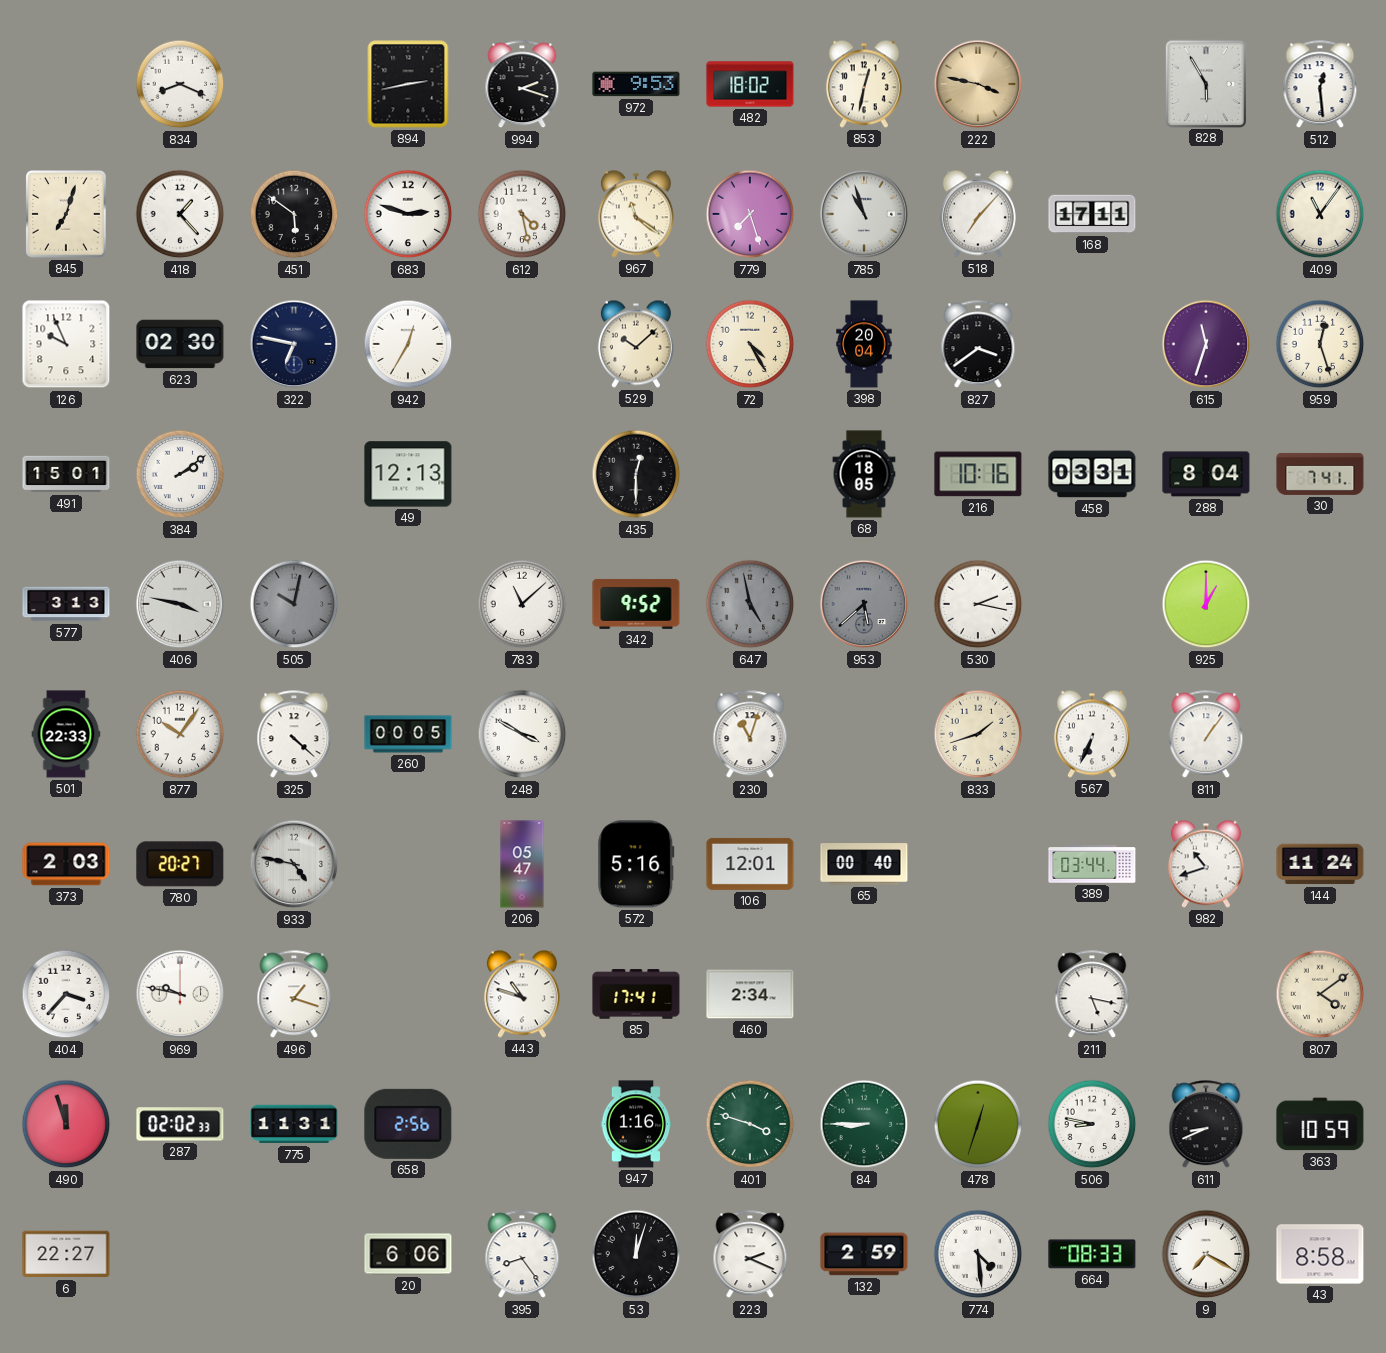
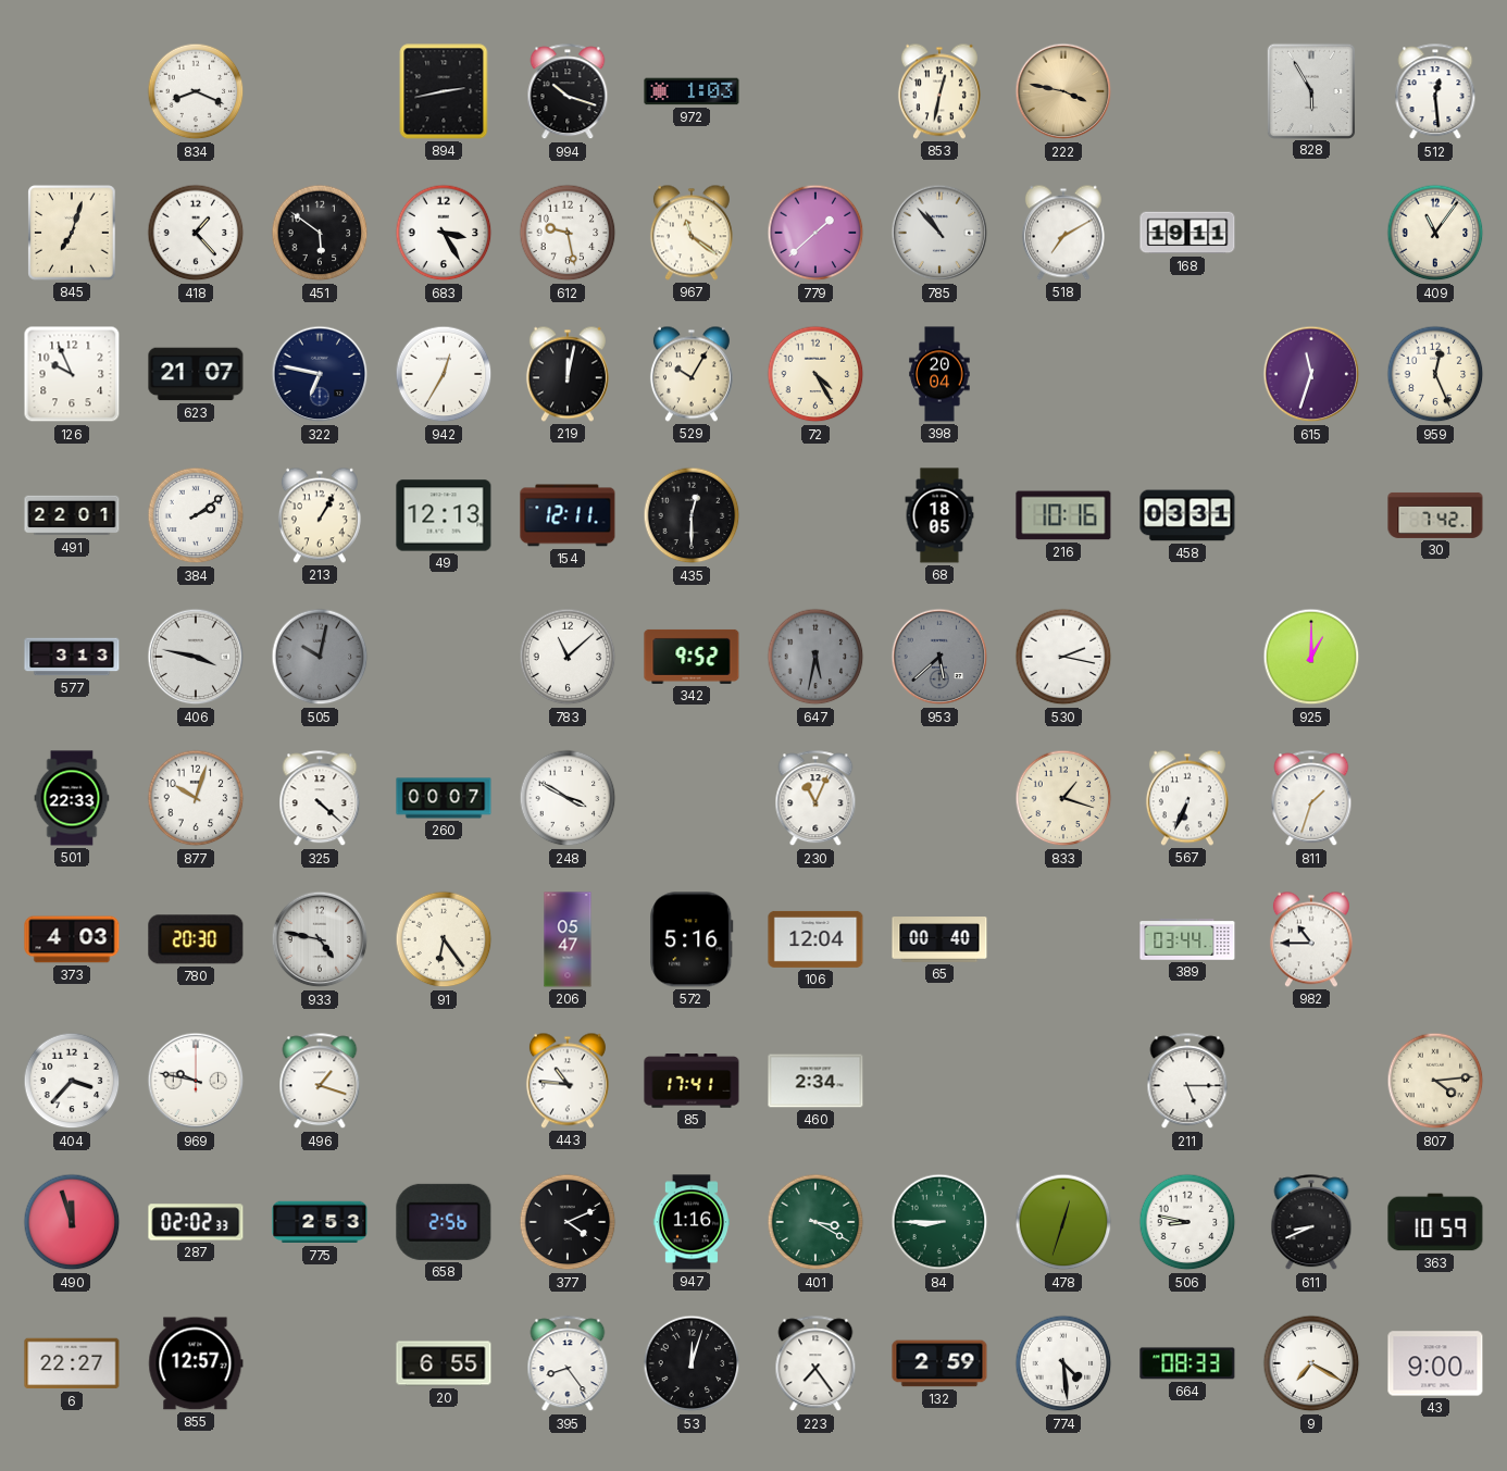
994: 2:18 -> 10:18 (568, 92)
972: 9:53 -> 1:03 (692, 91)
482: 18:02 -> none (750, 84)
683: 2:48 -> 3:25 (444, 233)
612: 4:28 -> 9:28 (568, 233)
779: 7:27 -> 1:38 (815, 233)
785: 10:57 -> 10:53 (939, 233)
518: 7:07 -> 7:10 (1063, 233)
168: 17:11 -> 19:11 (1187, 233)
623: 02:30 -> 21:07 (196, 374)
219: none -> 12:02 (568, 374)
529: 10:08 -> 10:05 (692, 374)
827: 3:39 -> none (978, 345)
959: 12:27 -> 12:26 (1435, 374)
491: 15:01 -> 22:01 (72, 515)
213: none -> 1:05 (320, 515)
154: none -> 12:11 (568, 515)
288: 8:04 -> none (1206, 474)
30: 7:41 -> 7:42 (1435, 515)
647: 4:58 -> 5:32 (815, 657)
877: 10:06 -> 10:03 (196, 798)
260: 00:05 -> 00:07 (444, 798)
230: 11:03 -> 11:04 (815, 799)
833: 1:42 -> 1:18 (1063, 798)
811: 1:06 -> 1:33 (1311, 799)
373: 2:03 -> 4:03 (72, 939)
780: 20:27 -> 20:30 (196, 939)
91: none -> 6:24 (444, 939)
106: 12:01 -> 12:04 (815, 939)
982: 10:42 -> 10:45 (1311, 939)
144: 11:24 -> none (1320, 864)
443: 10:48 -> 10:46 (568, 1081)
211: 5:17 -> 5:15 (1187, 1082)
807: 4:09 -> 4:14 (1435, 1081)
775: 11:31 -> 2:53 (320, 1222)
377: none -> 4:11 (568, 1222)
401: 3:48 -> 3:20 (815, 1222)
855: none -> 12:57 (196, 1363)
20: 6:06 -> 6:55 (444, 1363)
223: 2:19 -> 7:24 (815, 1364)
43: 8:58 -> 9:00 (1435, 1363)
